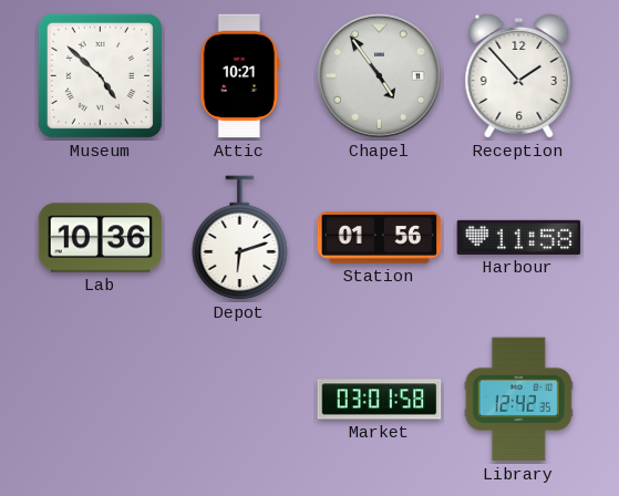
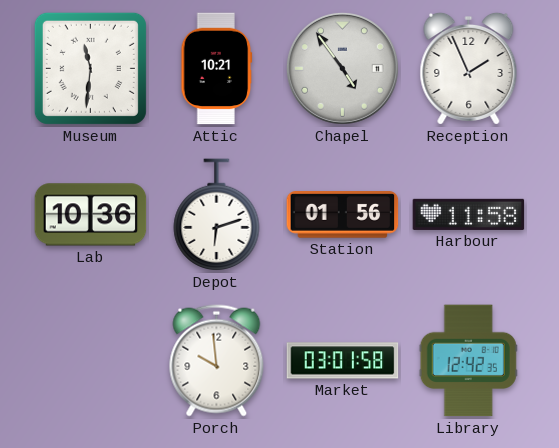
Museum: 4:52 -> 11:31 (90, 68)
Reception: 1:53 -> 1:56 (469, 68)
Porch: none -> 9:59 (217, 361)
